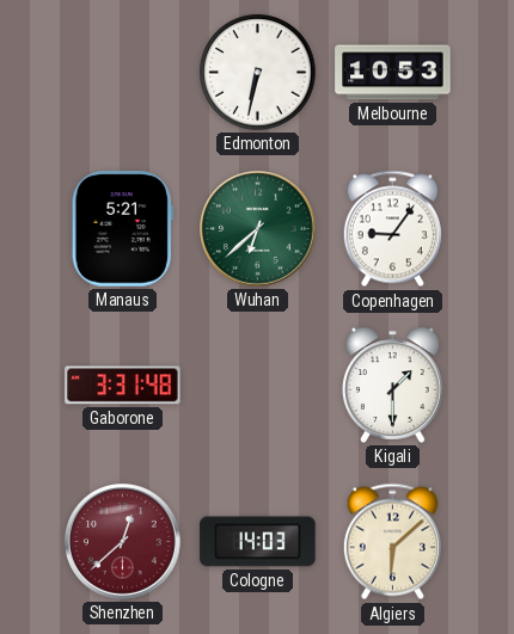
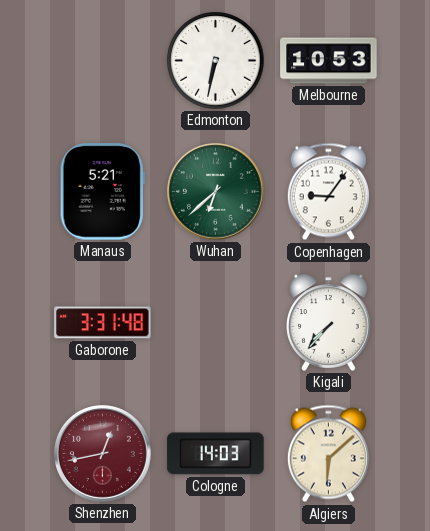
Kigali: 1:30 -> 7:37 (329, 322)
Shenzhen: 12:38 -> 12:43 (103, 454)
